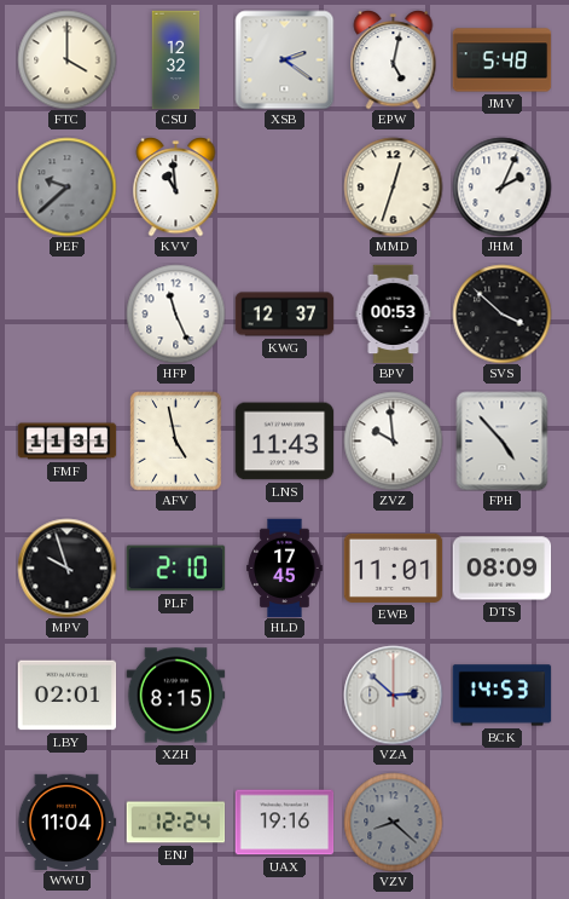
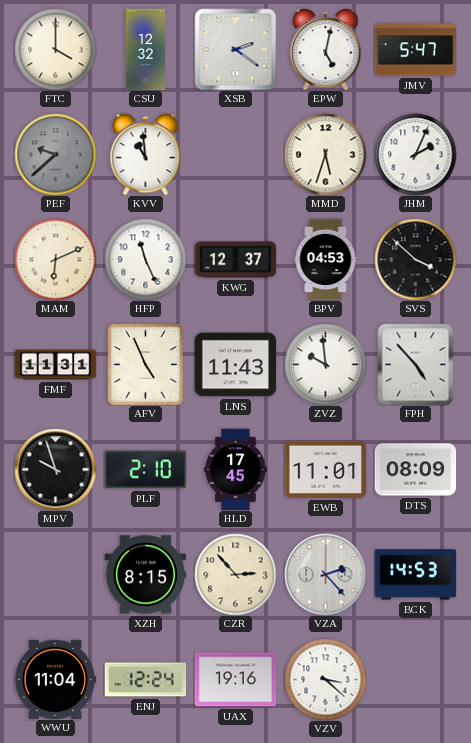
JMV: 5:48 -> 5:47 (415, 50)
MMD: 12:33 -> 5:33 (325, 154)
MAM: none -> 6:11 (55, 259)
BPV: 00:53 -> 04:53 (326, 259)
AFV: 4:58 -> 4:56 (146, 364)
LBY: 02:01 -> none (66, 696)
CZR: none -> 2:53 (235, 574)
VZA: 2:52 -> 2:23 (325, 574)
VZV: 8:22 -> 3:22 (325, 679)
VZV dial: grey -> white (325, 679)
